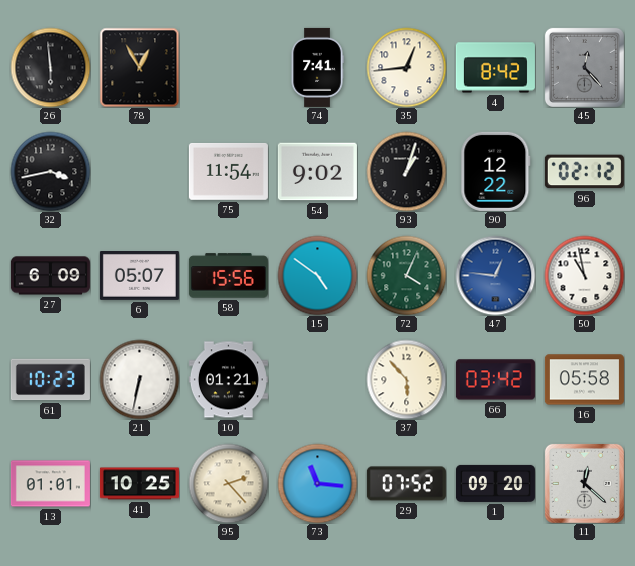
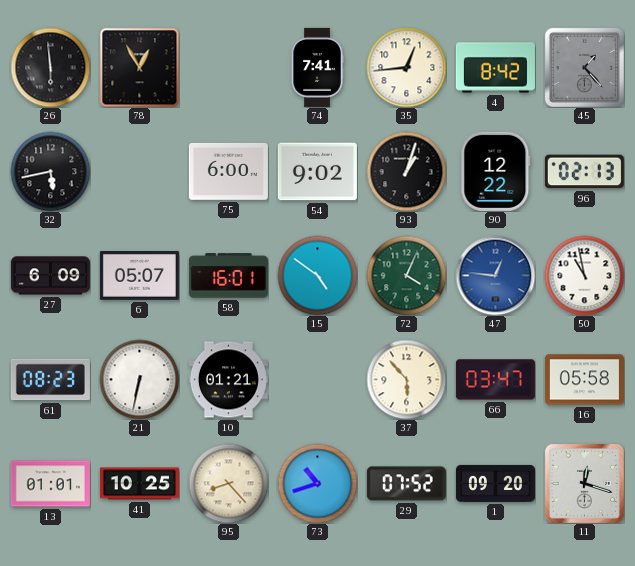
45: 12:23 -> 1:23 (584, 67)
32: 3:43 -> 5:43 (50, 171)
75: 11:54 -> 6:00 (228, 171)
96: 02:12 -> 02:13 (584, 172)
58: 15:56 -> 16:01 (228, 276)
61: 10:23 -> 08:23 (50, 380)
66: 03:42 -> 03:47 (495, 380)
95: 2:23 -> 8:23 (228, 483)
73: 11:16 -> 10:42 (317, 483)
11: 12:22 -> 12:18 (584, 483)
